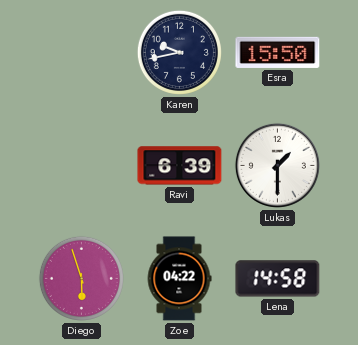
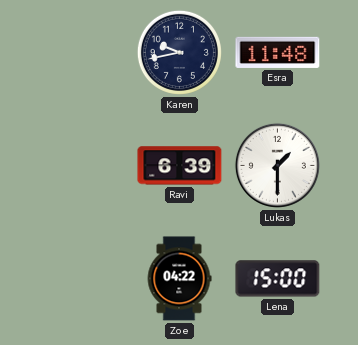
Esra: 15:50 -> 11:48 (278, 52)
Diego: 5:57 -> none (81, 278)
Lena: 14:58 -> 15:00 (278, 279)
